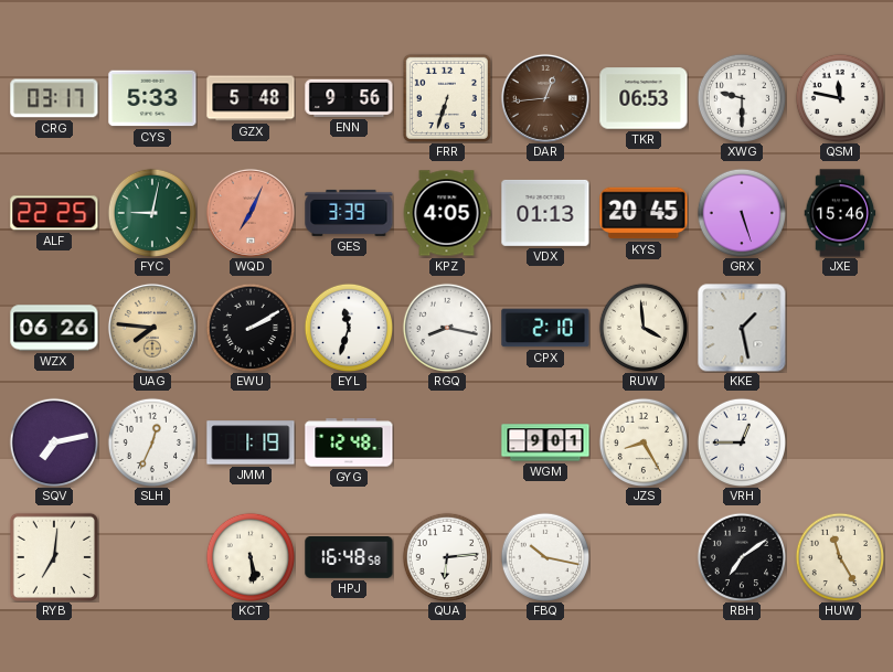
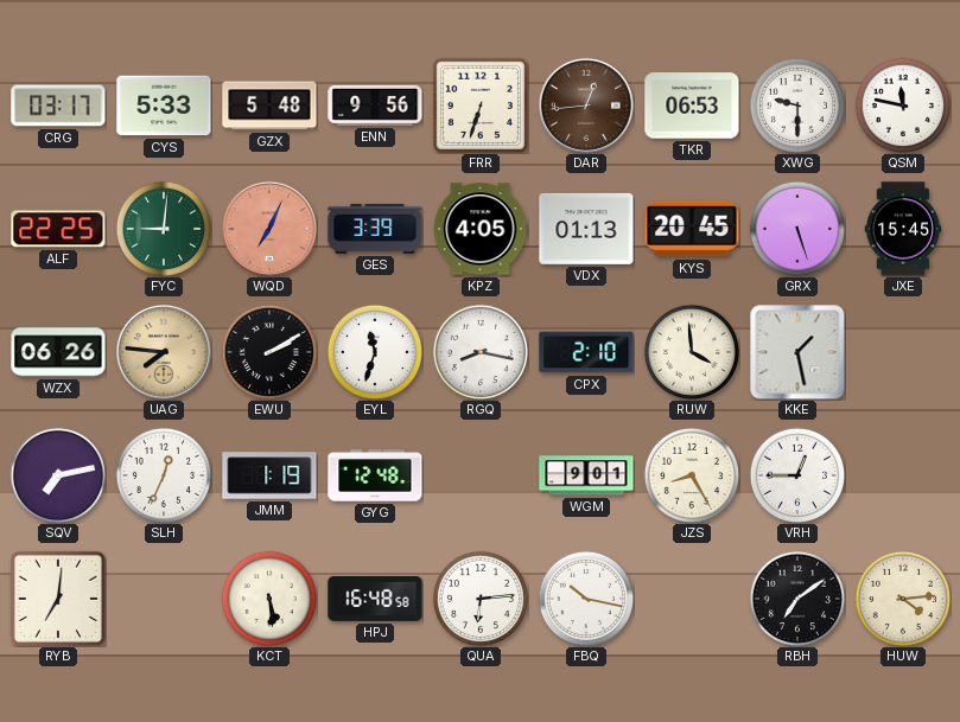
FYC: 9:02 -> 9:01 (163, 228)
JXE: 15:46 -> 15:45 (903, 229)
HUW: 11:25 -> 4:14 (902, 598)
